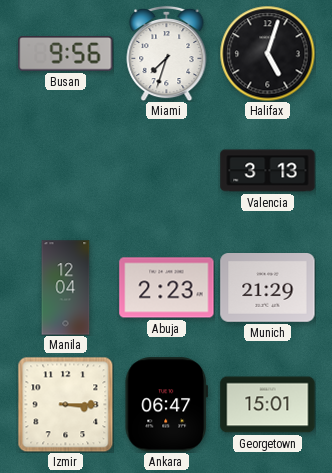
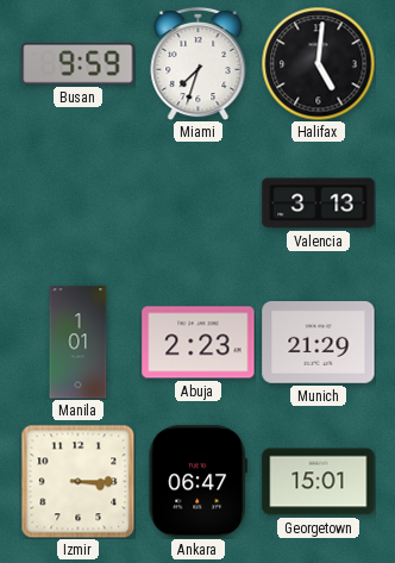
Busan: 9:56 -> 9:59 (79, 64)
Halifax: 5:03 -> 5:01 (318, 63)
Manila: 12:04 -> 1:01 (79, 343)
